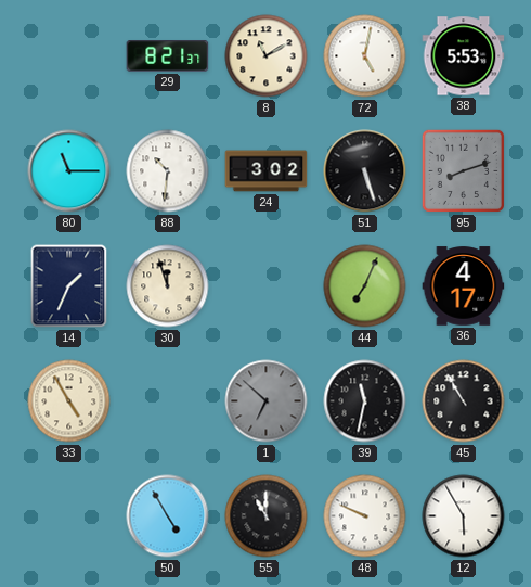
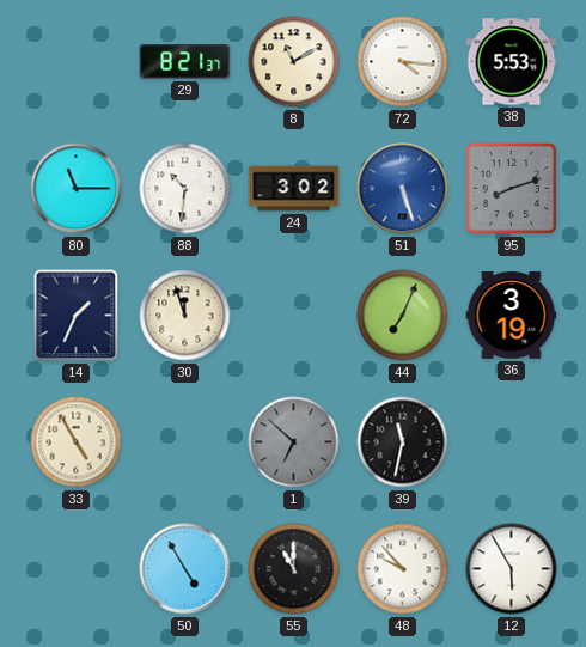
72: 5:02 -> 4:16 (403, 62)
51 dial: black -> blue (403, 189)
36: 4:17 -> 3:19 (512, 316)
45: 10:55 -> none (464, 401)
48: 9:49 -> 9:53 (403, 569)
